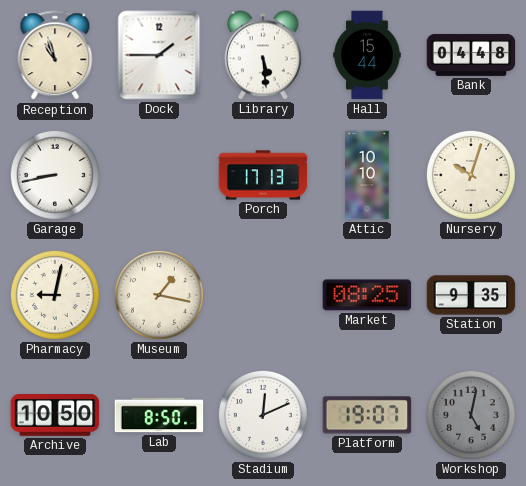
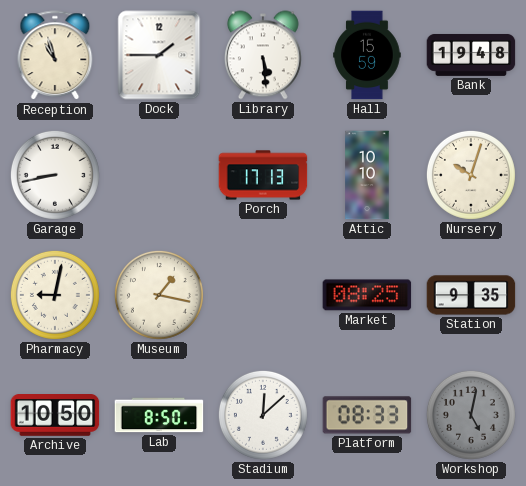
Hall: 15:44 -> 15:59 (367, 55)
Bank: 04:48 -> 19:48 (471, 55)
Stadium: 12:11 -> 12:08 (263, 415)
Platform: 19:07 -> 08:33 (367, 415)
